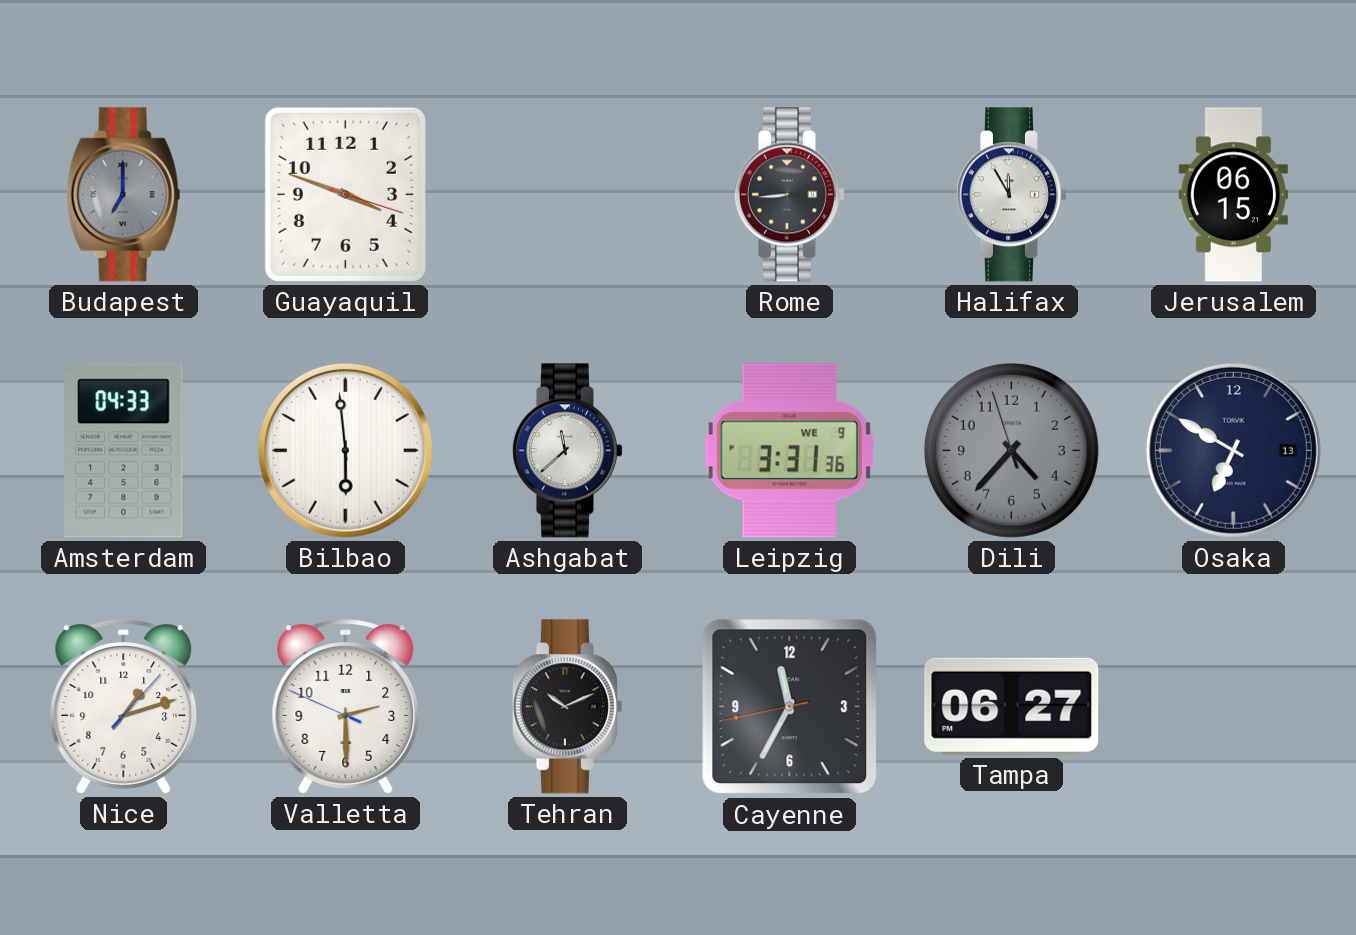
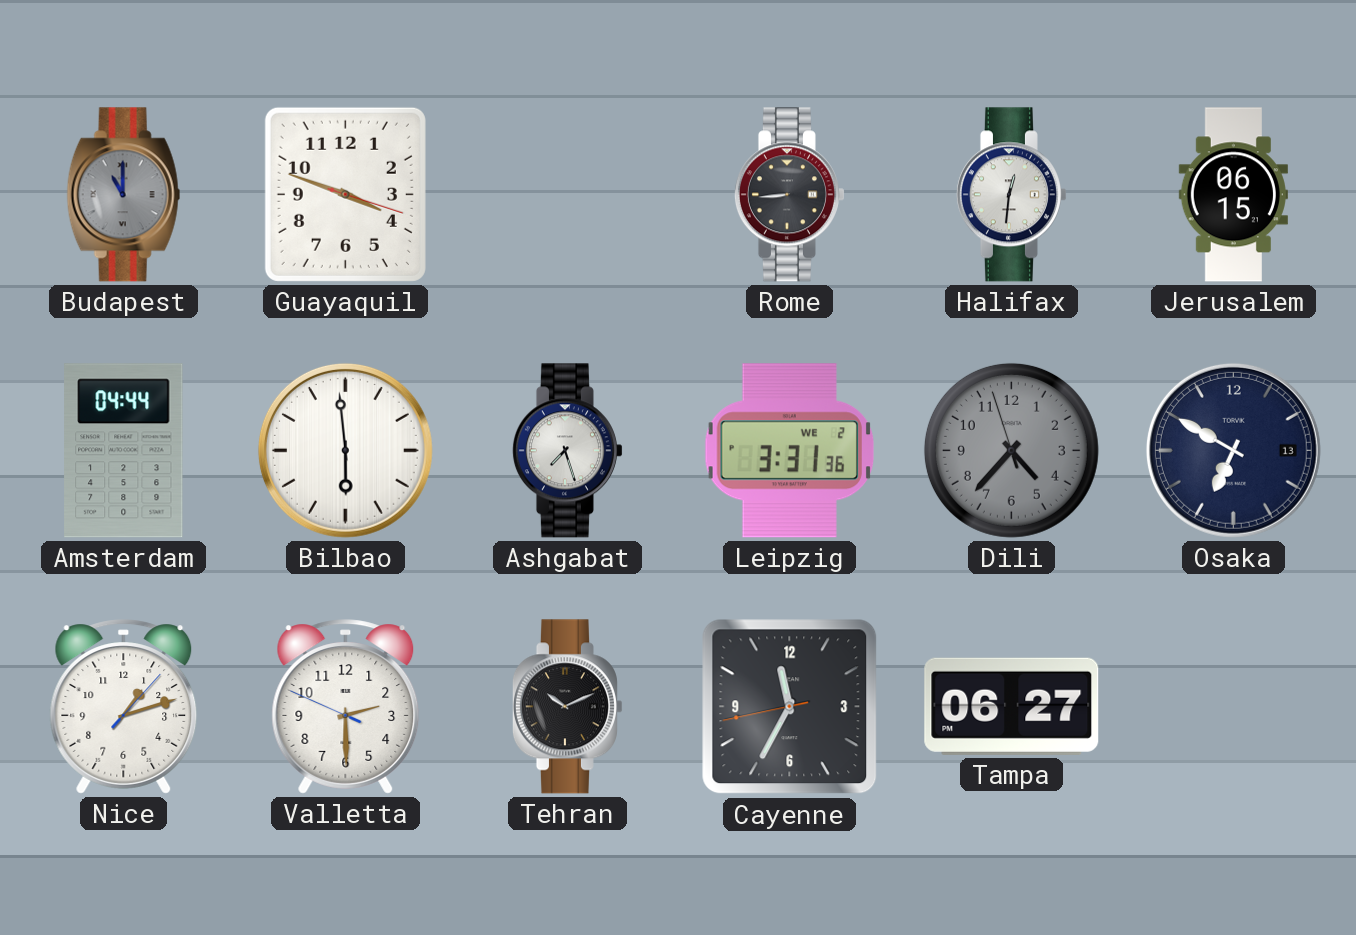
Budapest: 7:00 -> 11:00 (124, 195)
Halifax: 11:55 -> 12:31 (1011, 195)
Amsterdam: 04:33 -> 04:44 (124, 451)
Ashgabat: 11:38 -> 7:27 (567, 451)
Leipzig date: WE 9 -> WE 2 (789, 451)
